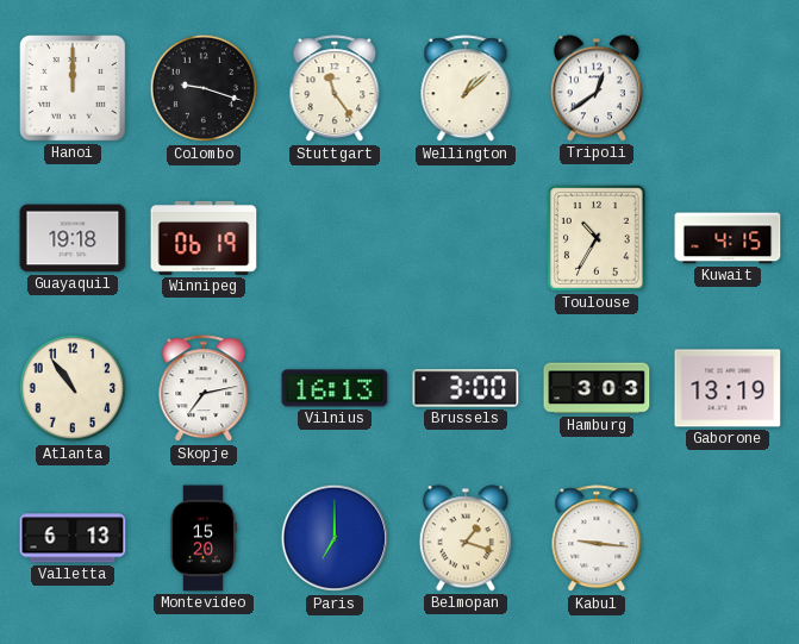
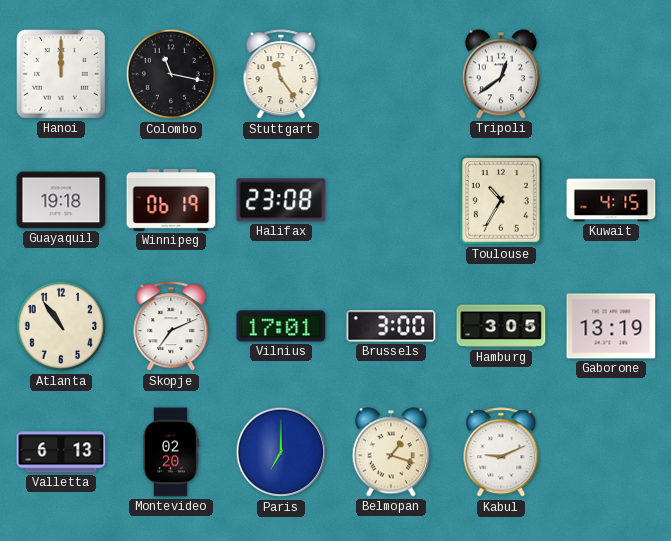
Colombo: 9:18 -> 11:17 (171, 74)
Wellington: 1:08 -> none (466, 89)
Halifax: none -> 23:08 (281, 200)
Skopje: 7:13 -> 7:11 (171, 327)
Vilnius: 16:13 -> 17:01 (281, 326)
Hamburg: 3:03 -> 3:05 (501, 326)
Montevideo: 15:20 -> 02:20 (171, 452)
Kabul: 9:16 -> 9:11 (501, 453)
